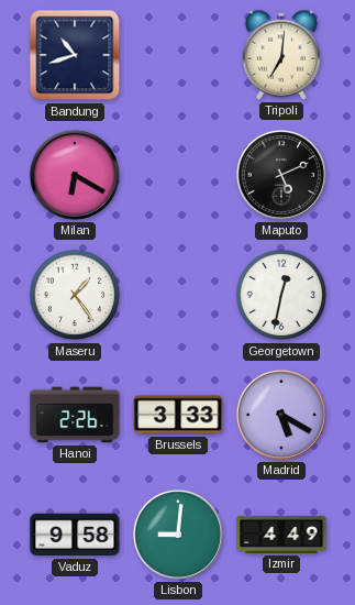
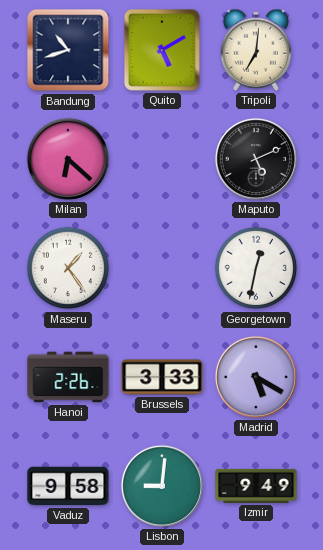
Quito: none -> 5:10 (162, 50)
Milan: 6:20 -> 6:22 (68, 159)
Izmir: 4:49 -> 9:49 (256, 486)
